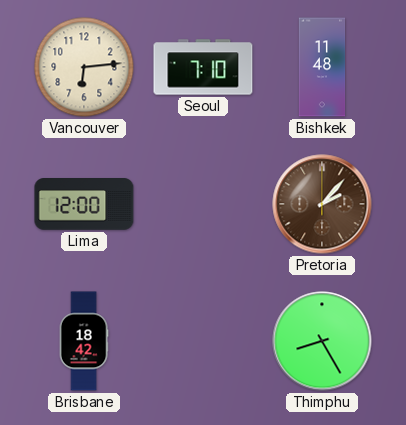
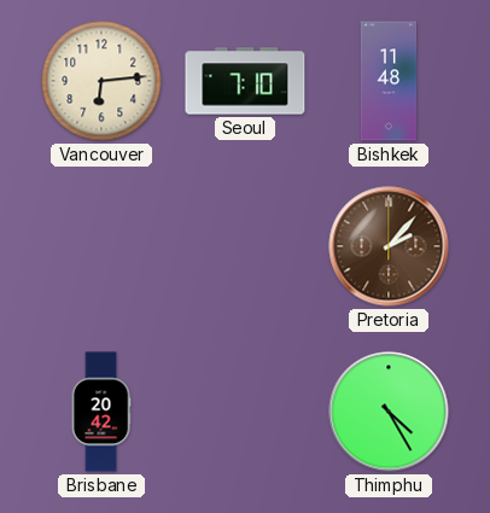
Lima: 12:00 -> none (84, 204)
Brisbane: 18:42 -> 20:42 (101, 412)
Thimphu: 8:25 -> 4:25 (389, 412)
